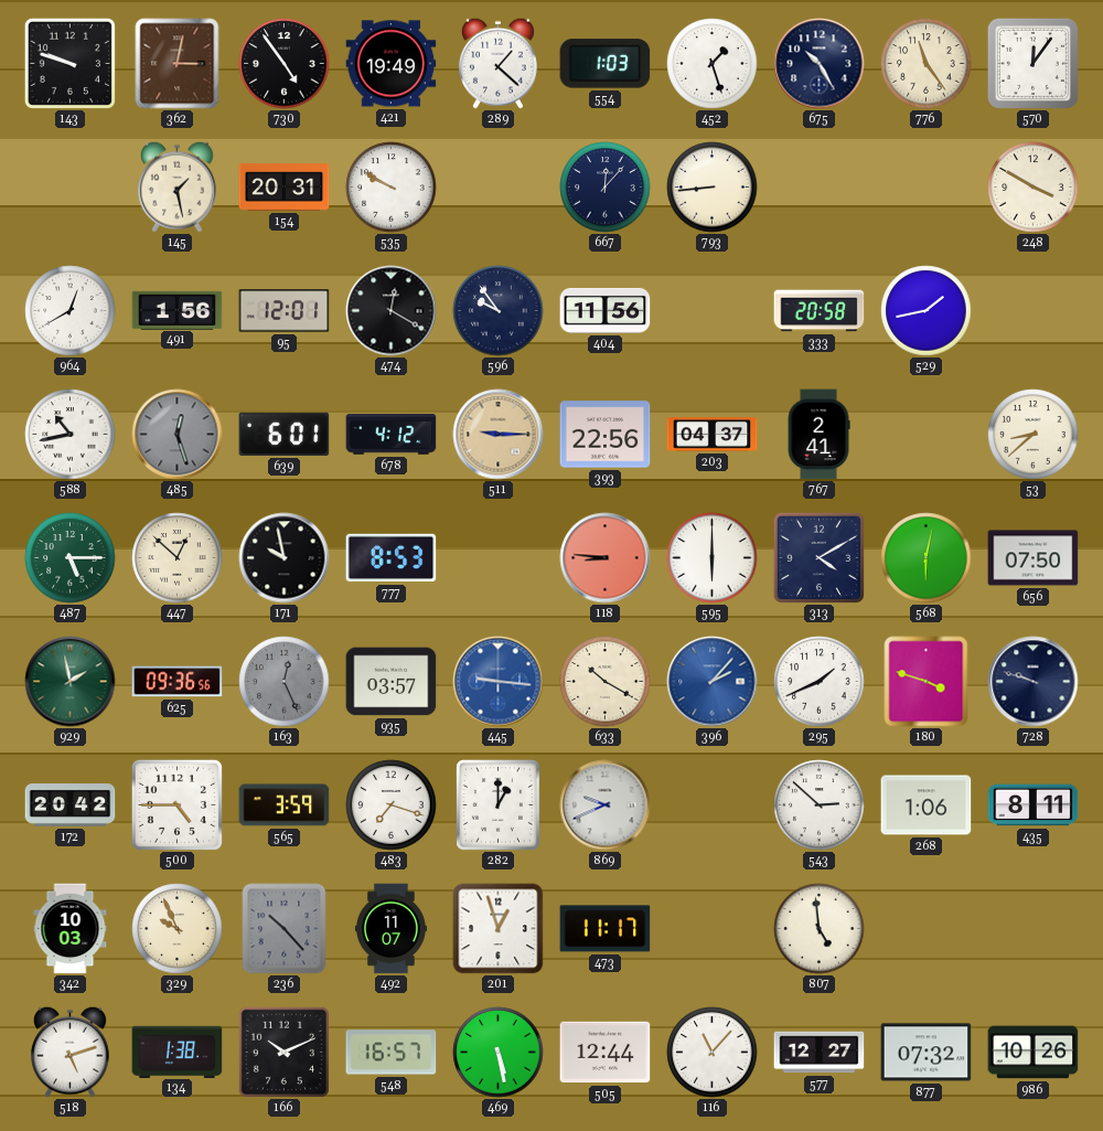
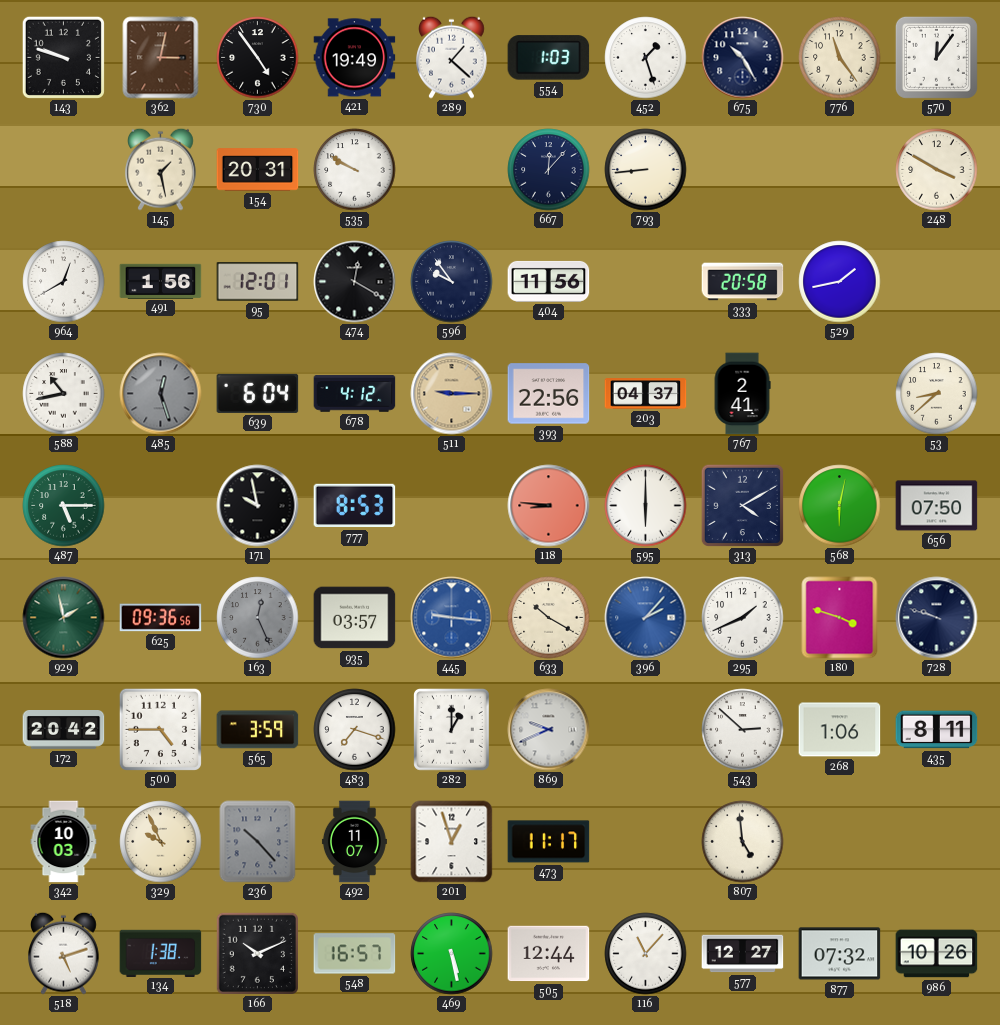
639: 6:01 -> 6:04 (258, 393)
447: 12:52 -> none (178, 558)
